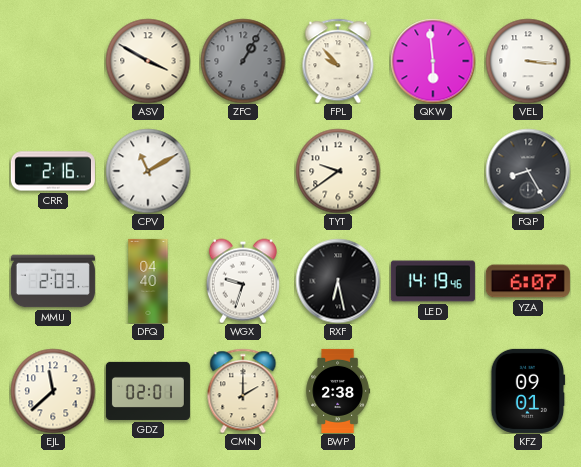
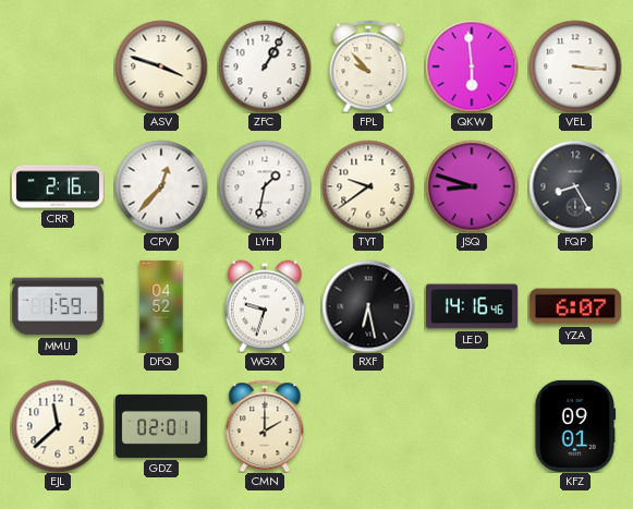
ASV: 3:50 -> 3:48 (161, 66)
ZFC dial: grey -> white (265, 66)
CPV: 11:10 -> 12:37 (161, 186)
LYH: none -> 1:32 (265, 186)
JSQ: none -> 8:48 (472, 186)
MMU: 2:03 -> 1:59 (58, 306)
DFQ: 04:40 -> 04:52 (161, 306)
LED: 14:19 -> 14:16 (472, 306)
BWP: 2:38 -> none (338, 391)
